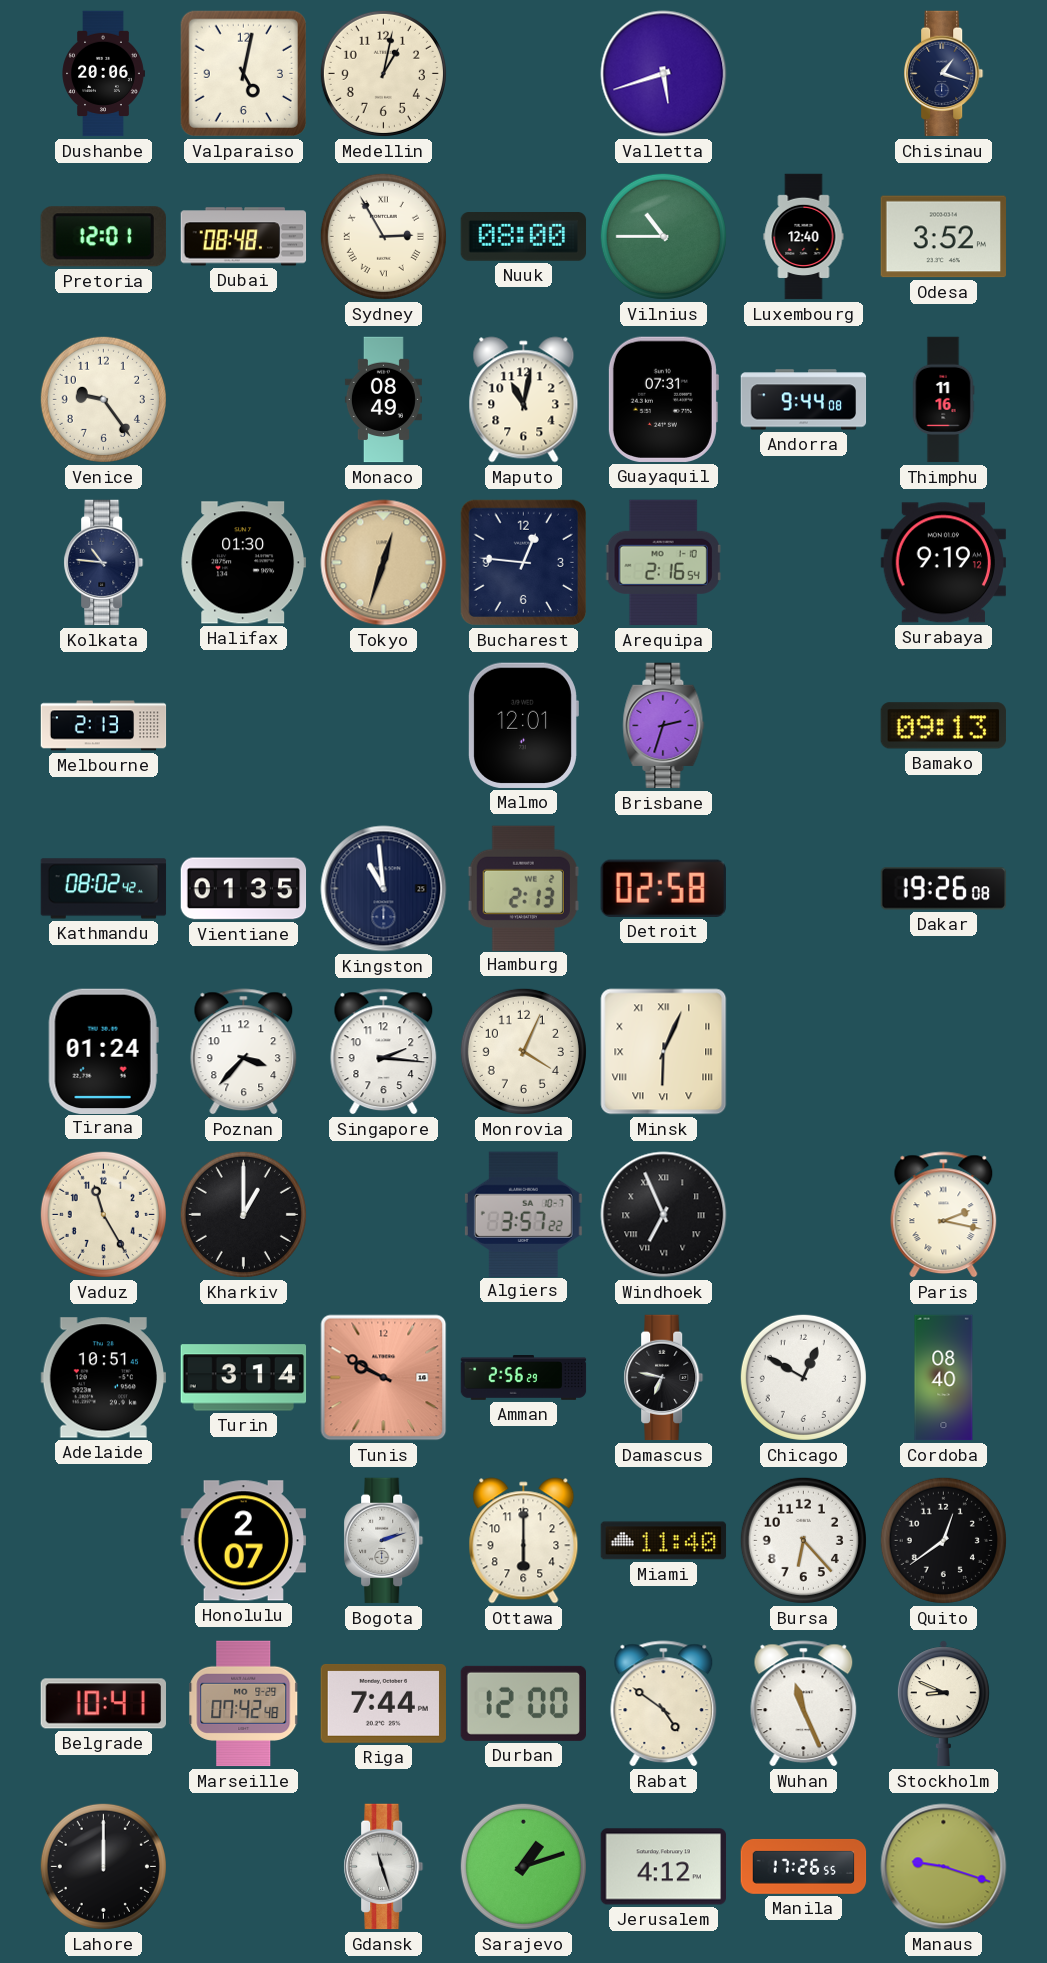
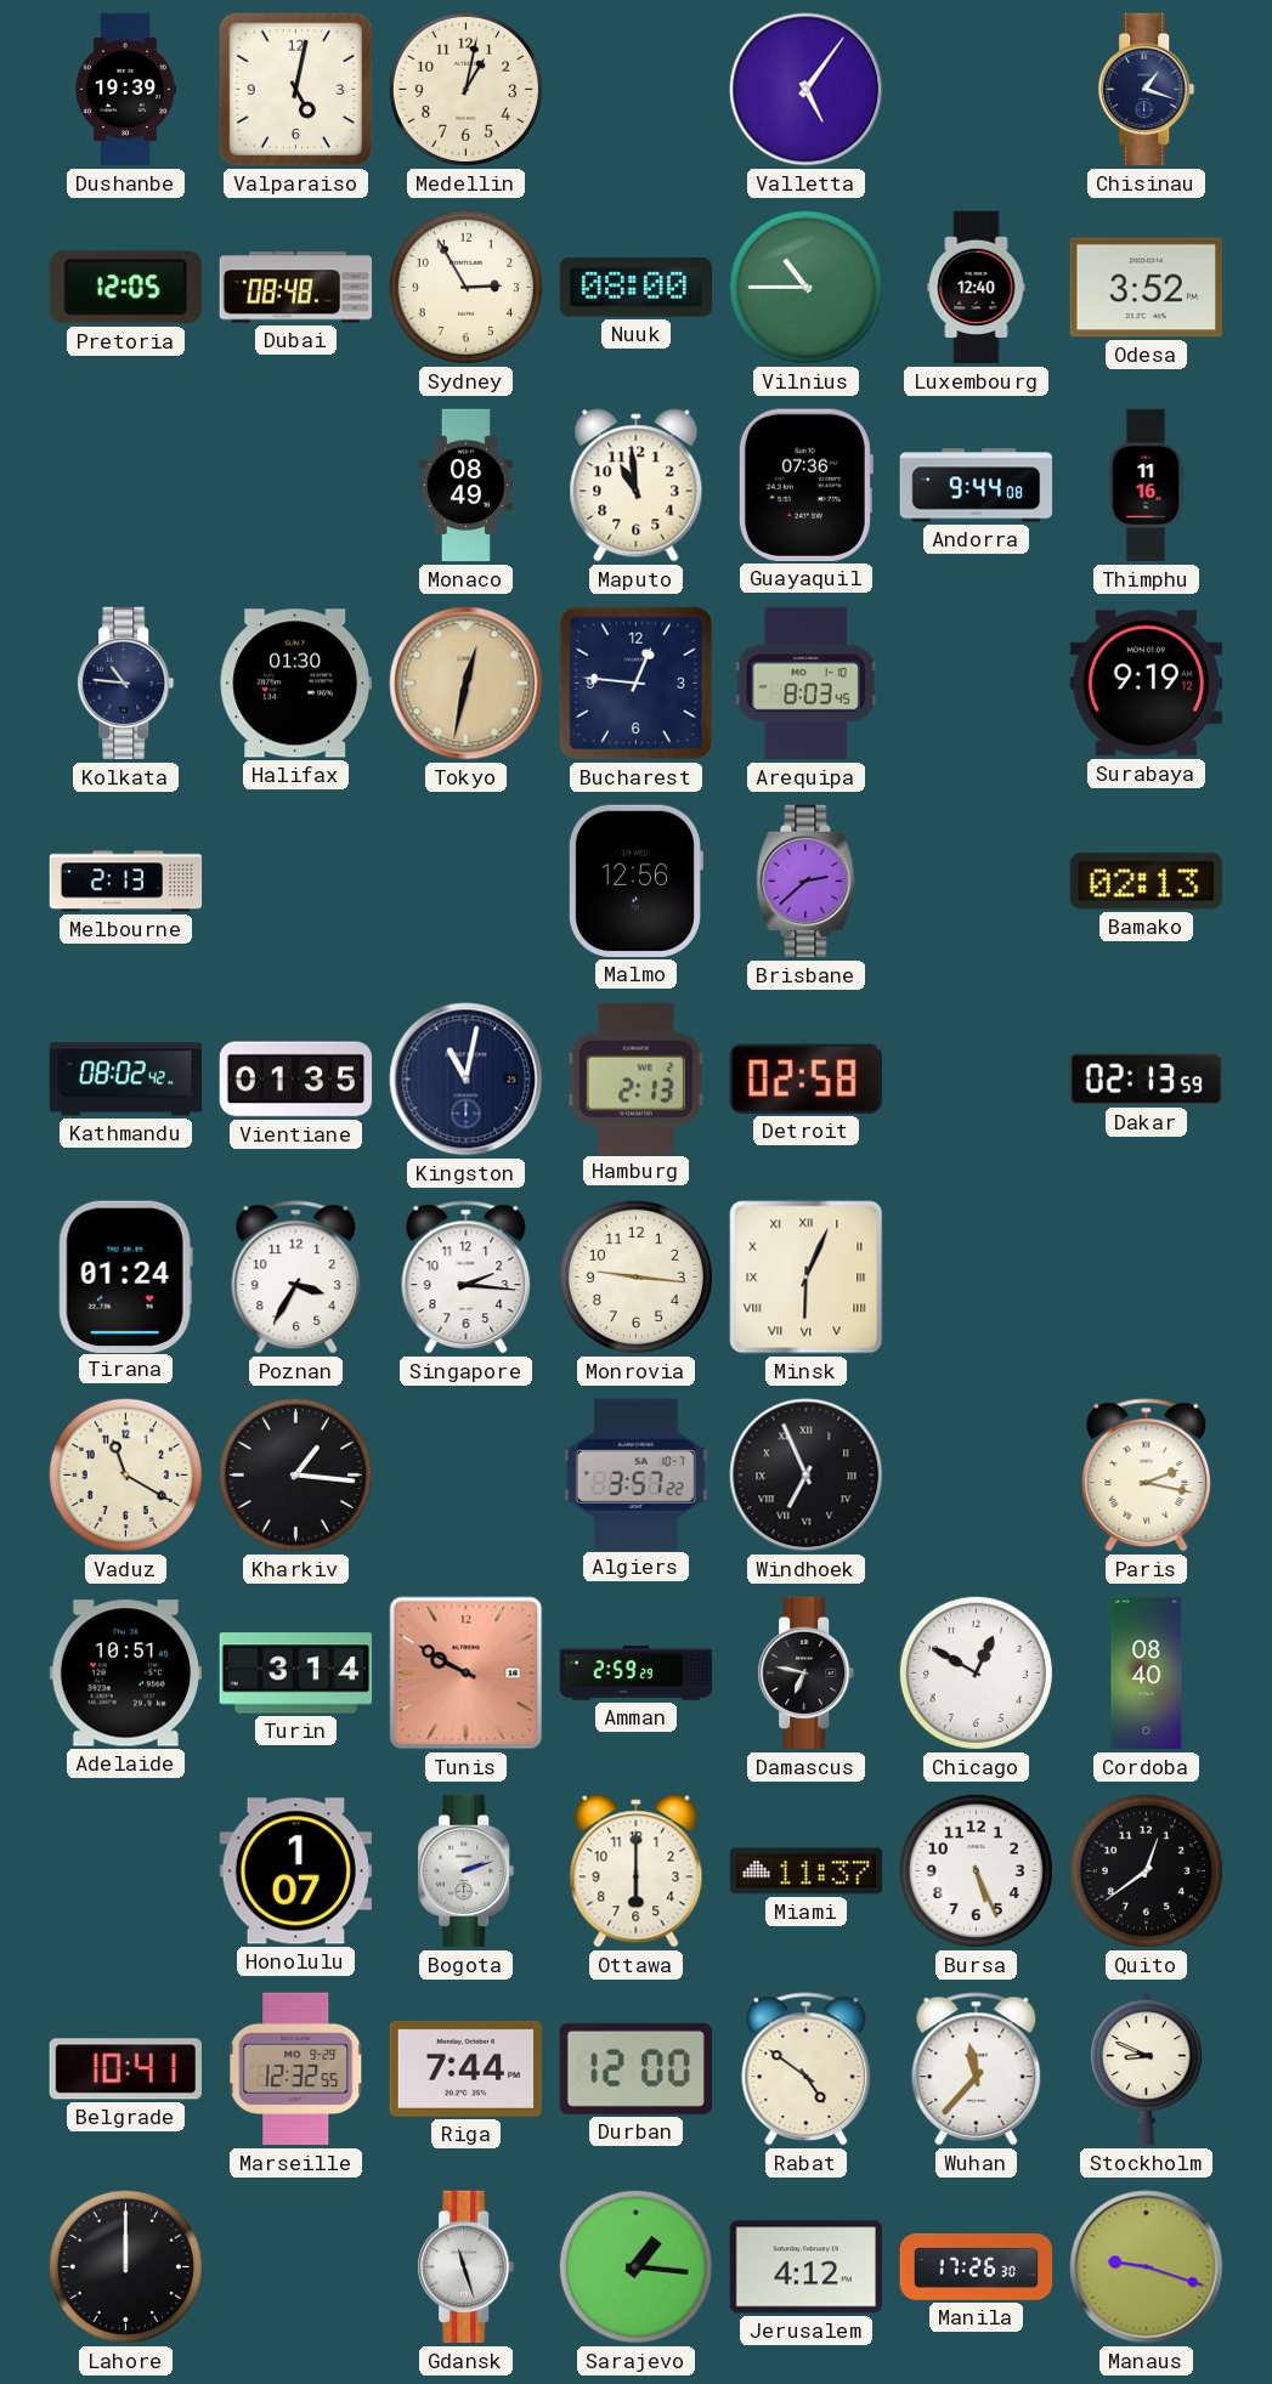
Dushanbe: 20:06 -> 19:39 (125, 90)
Valletta: 5:42 -> 5:06 (807, 90)
Pretoria: 12:01 -> 12:05 (125, 288)
Sydney numerals: Roman -> Arabic (465, 287)
Venice: 9:24 -> none (103, 399)
Maputo: 11:02 -> 10:59 (637, 486)
Guayaquil: 07:31 -> 07:36 (805, 485)
Tokyo: 12:33 -> 12:32 (467, 684)
Arequipa: 2:16 -> 8:03 (805, 684)
Malmo: 12:01 -> 12:56 (635, 880)
Brisbane: 2:33 -> 2:38 (807, 882)
Bamako: 09:13 -> 02:13 (1146, 882)
Kingston: 10:59 -> 11:02 (467, 1080)
Dakar: 19:26 -> 02:13 (1147, 1080)
Poznan: 3:37 -> 3:35 (296, 1278)
Monrovia: 4:04 -> 9:16 (635, 1276)
Vaduz: 11:25 -> 11:20 (125, 1474)
Kharkiv: 1:00 -> 1:16 (295, 1474)
Amman: 2:56 -> 2:59 (637, 1674)
Honolulu: 2:07 -> 1:07 (295, 1871)
Miami: 11:40 -> 11:37 (807, 1871)
Bursa: 6:23 -> 5:26 (976, 1870)
Marseille: 07:42 -> 12:32 (296, 2069)
Wuhan: 11:26 -> 11:37 (977, 2069)
Sarajevo: 1:12 -> 1:16 (635, 2266)
Manila: 17:26:55 -> 17:26:30 (977, 2266)
